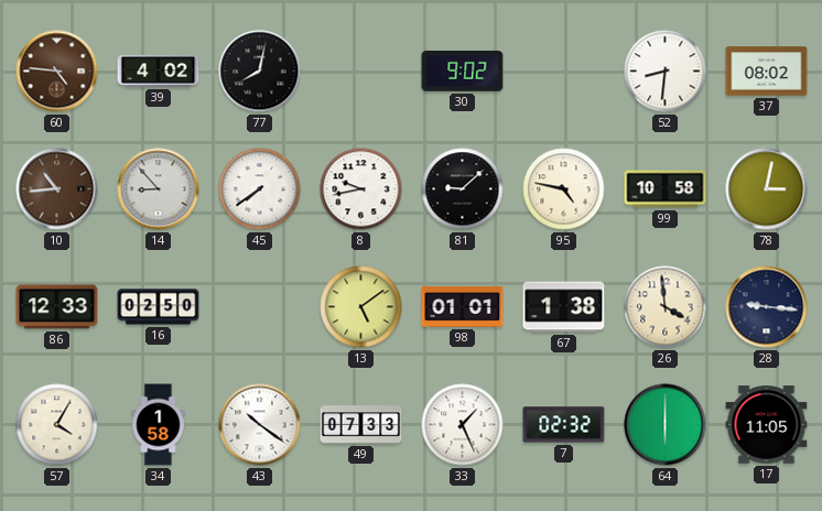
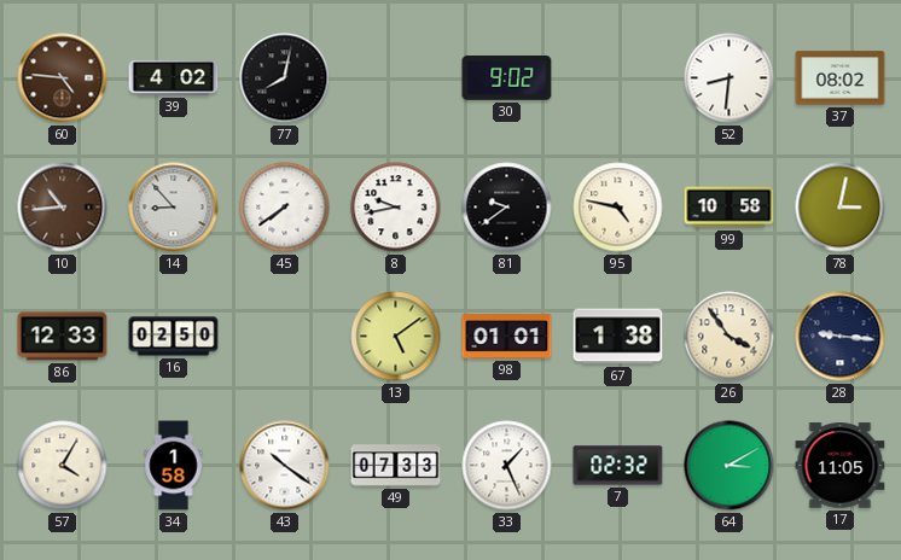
81: 9:08 -> 9:39 (507, 208)
26: 3:59 -> 3:54 (729, 337)
64: 6:00 -> 3:10 (729, 466)
